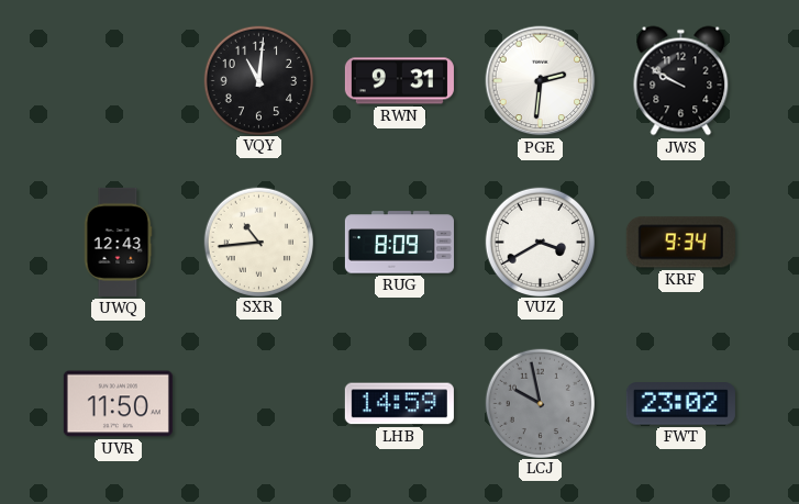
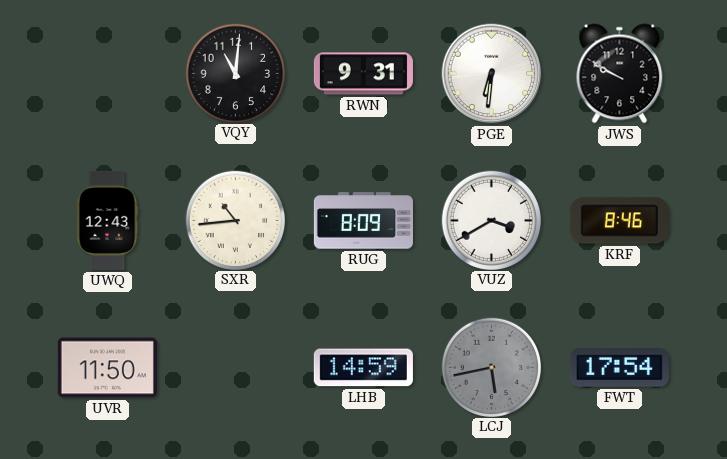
PGE: 2:31 -> 6:31 (492, 74)
KRF: 9:34 -> 8:46 (619, 221)
LCJ: 9:58 -> 5:43 (491, 367)
FWT: 23:02 -> 17:54 (619, 368)
